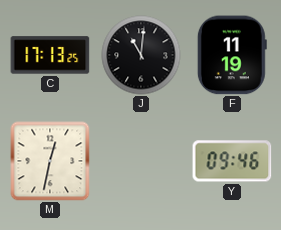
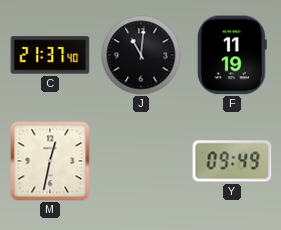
C: 17:13 -> 21:37 (50, 55)
Y: 09:46 -> 09:49 (232, 161)
